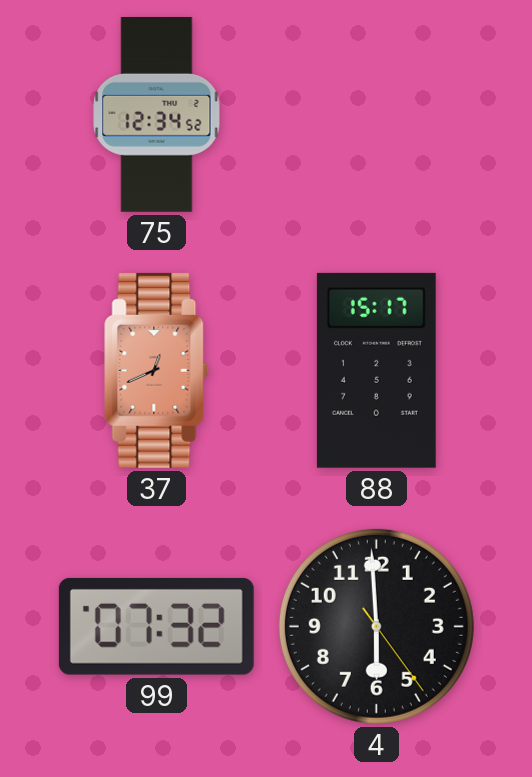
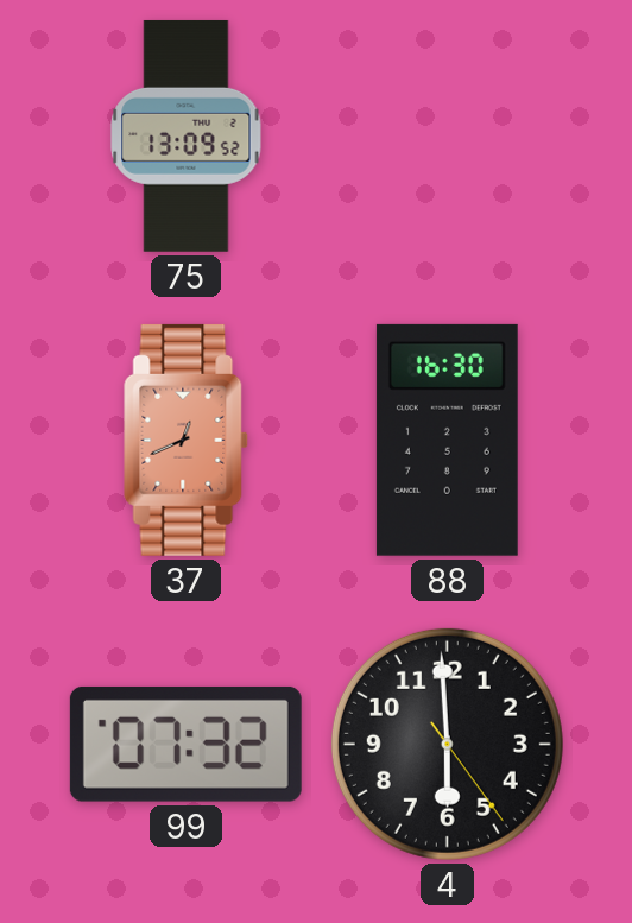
75: 12:34 -> 13:09 (187, 135)
88: 15:17 -> 16:30 (447, 440)
